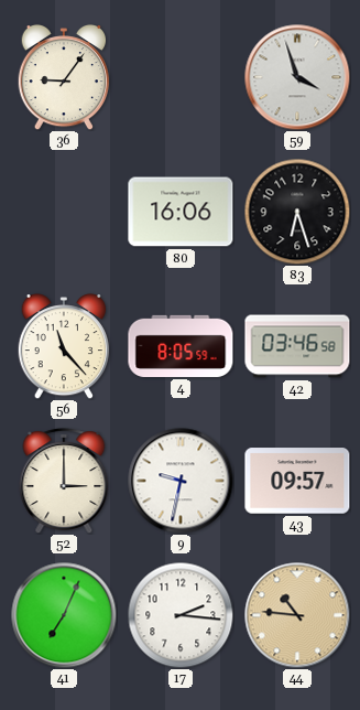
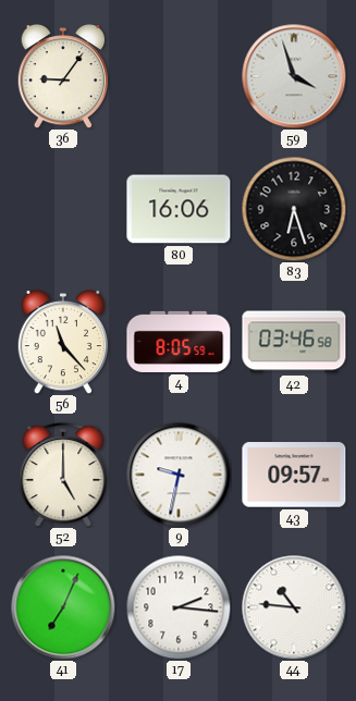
52: 3:00 -> 5:00 (63, 475)
44 dial: champagne -> white (294, 607)
